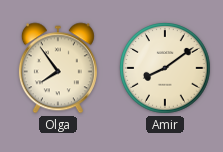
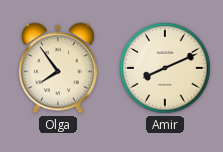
Amir: 8:09 -> 8:11 (165, 68)
